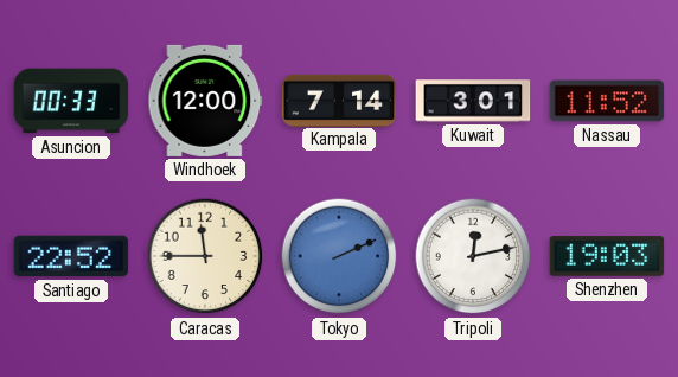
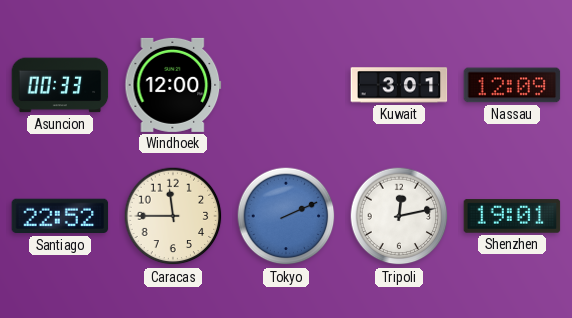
Kampala: 7:14 -> none (339, 100)
Nassau: 11:52 -> 12:09 (512, 85)
Shenzhen: 19:03 -> 19:01 (512, 216)
